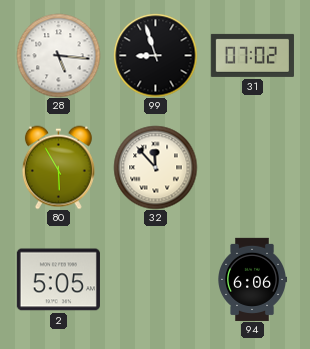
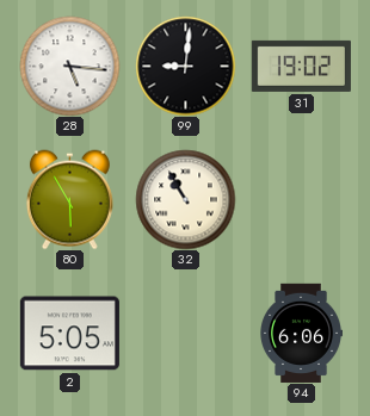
99: 8:57 -> 9:01 (185, 66)
31: 07:02 -> 19:02 (301, 66)
32: 11:53 -> 10:55 (185, 199)
